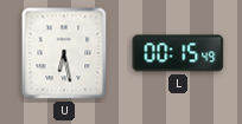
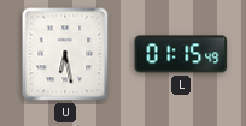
L: 00:15 -> 01:15 (181, 54)
